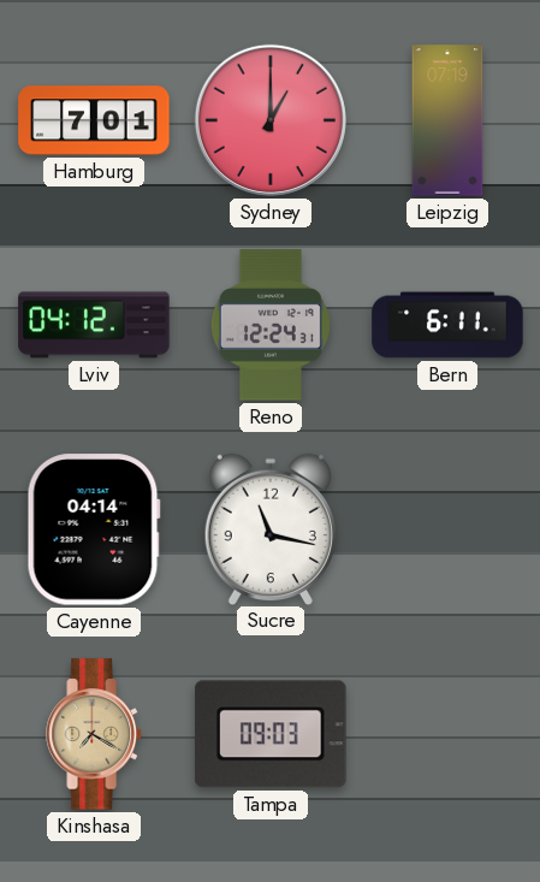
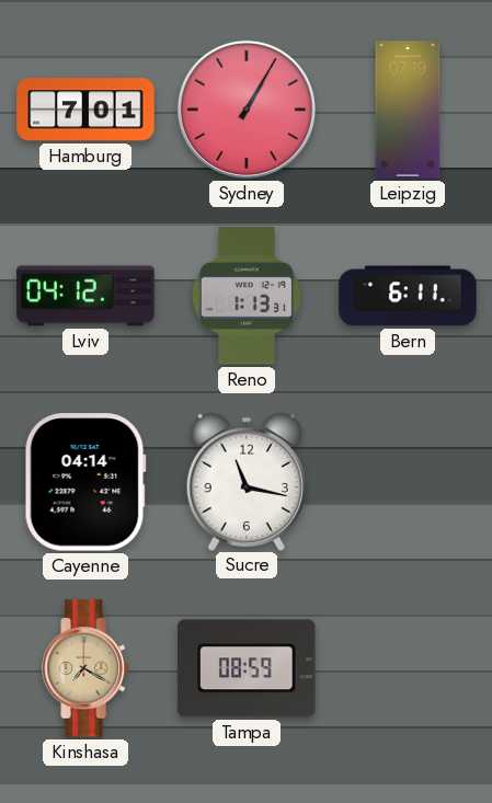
Sydney: 1:00 -> 1:05 (247, 110)
Reno: 12:24 -> 1:13 (247, 296)
Tampa: 09:03 -> 08:59 (247, 668)
